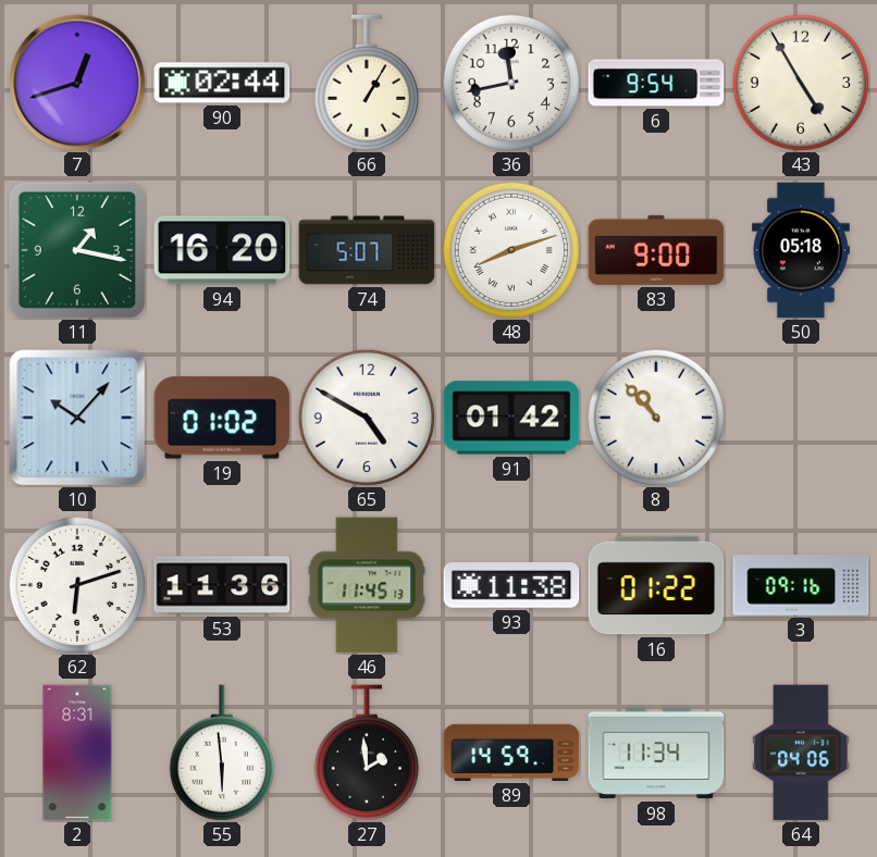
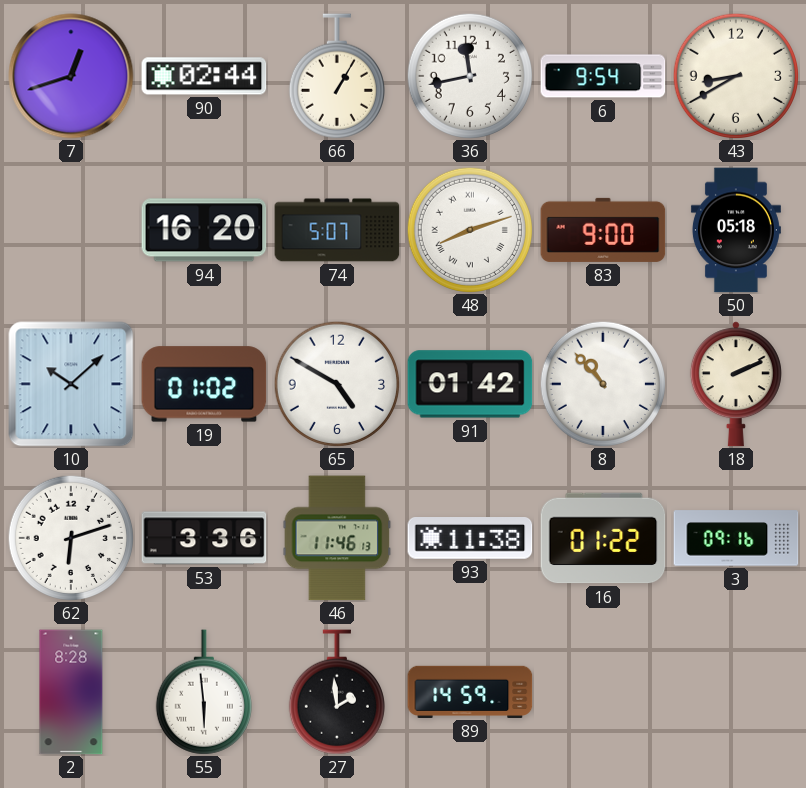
43: 4:55 -> 8:40 (735, 75)
11: 1:17 -> none (77, 250)
10: 10:07 -> 10:08 (71, 384)
18: none -> 2:11 (736, 384)
53: 11:36 -> 3:36 (204, 538)
46: 11:45 -> 11:46 (337, 538)
2: 8:31 -> 8:28 (71, 692)
98: 11:34 -> none (656, 753)
64: 04:06 -> none (801, 753)
